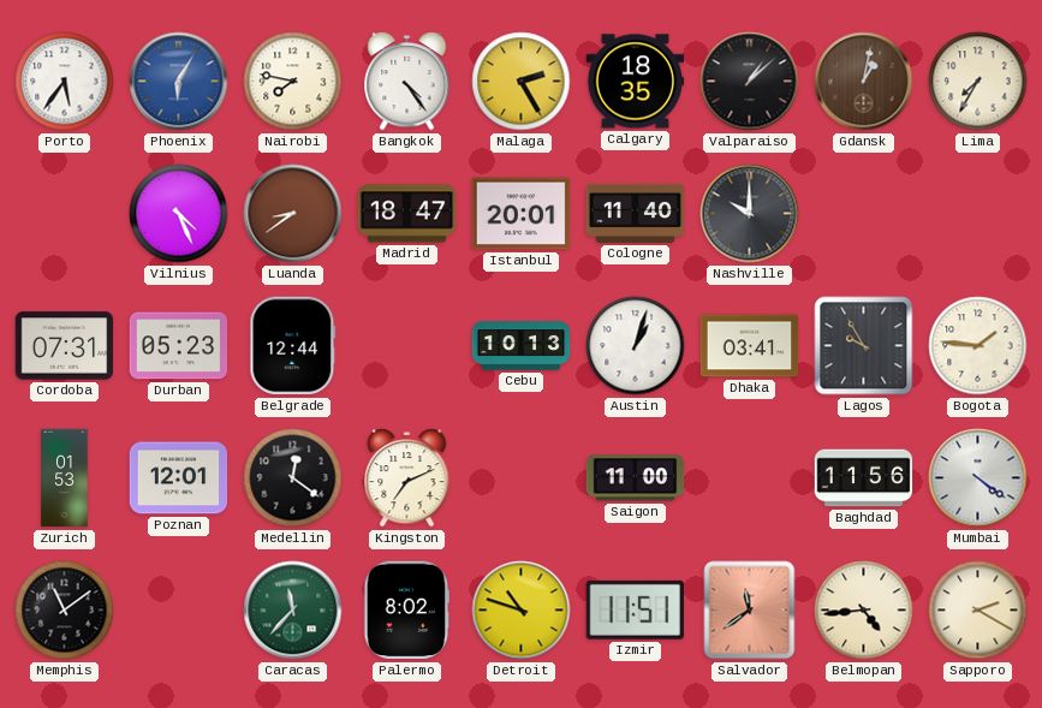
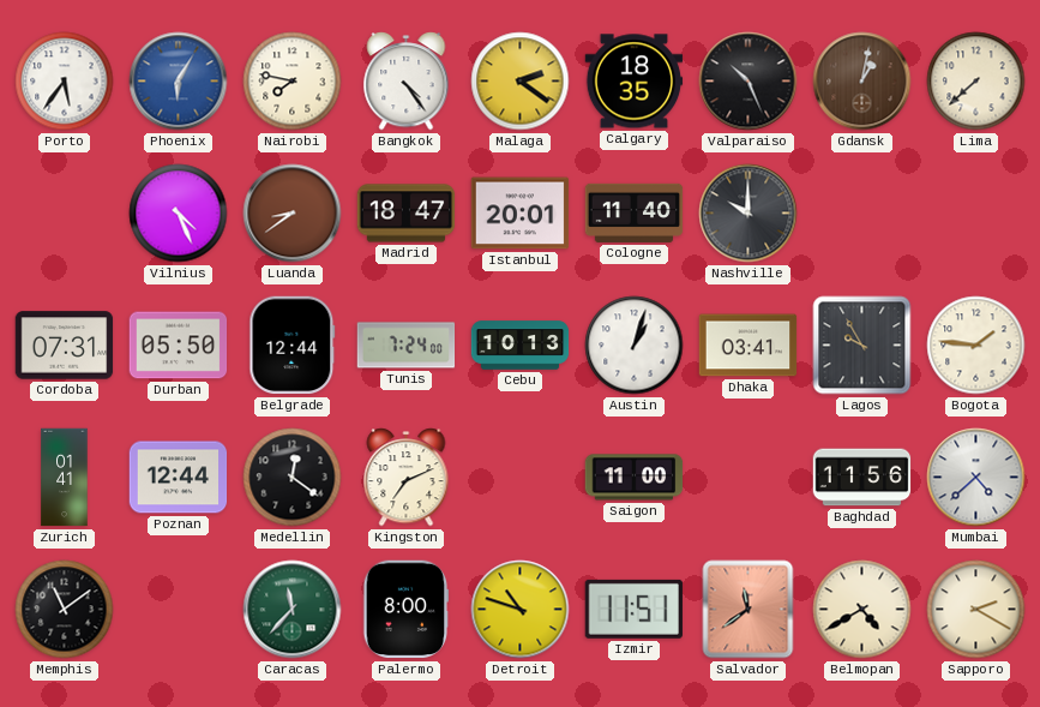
Malaga: 2:25 -> 2:21 (521, 82)
Valparaiso: 1:08 -> 10:26 (749, 82)
Lima: 7:35 -> 7:38 (976, 82)
Durban: 05:23 -> 05:50 (179, 346)
Tunis: none -> 7:24 (407, 346)
Zurich: 01:53 -> 01:41 (65, 478)
Poznan: 12:01 -> 12:44 (179, 478)
Mumbai: 4:21 -> 4:38 (976, 478)
Palermo: 8:02 -> 8:00 (405, 610)
Belmopan: 4:44 -> 4:40 (862, 610)
